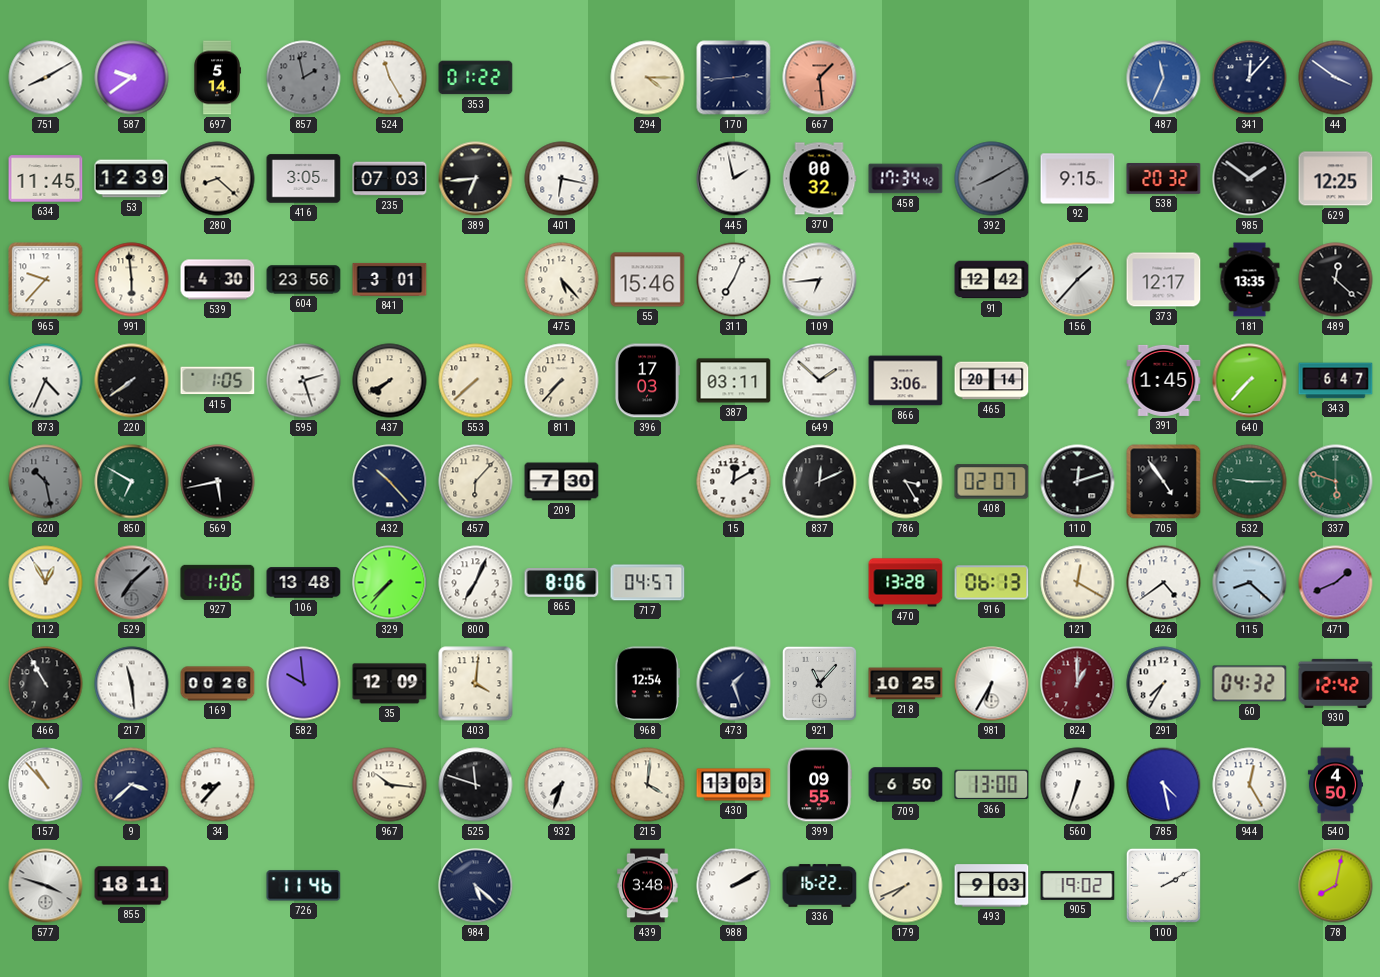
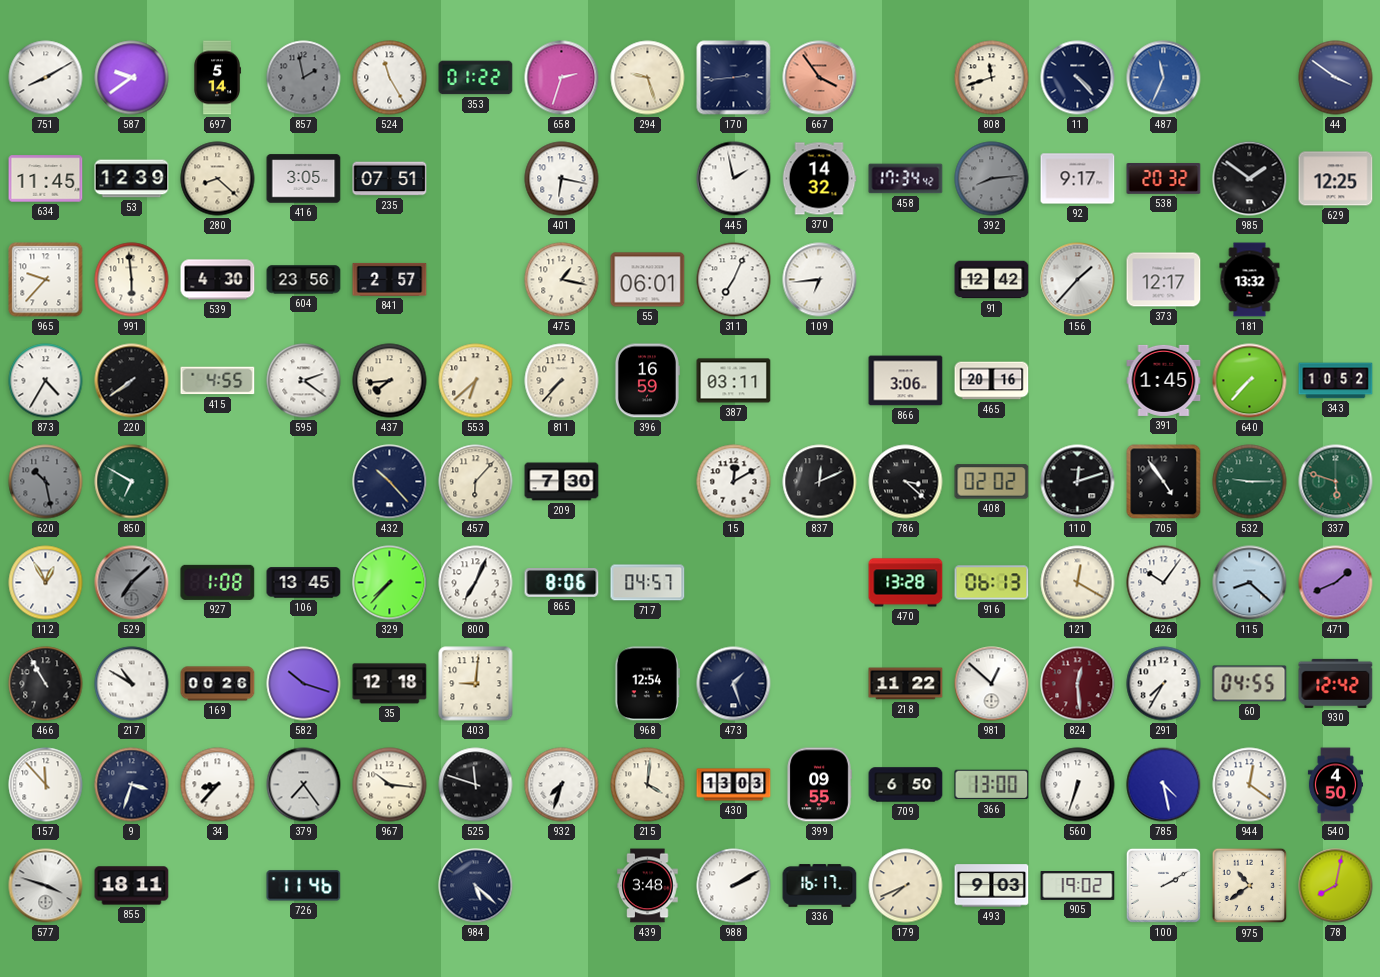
658: none -> 2:33 (562, 78)
294: 4:15 -> 9:27 (648, 78)
667: 1:29 -> 3:54 (820, 78)
808: none -> 11:42 (992, 78)
11: none -> 4:23 (1078, 78)
341: 12:07 -> none (1250, 78)
235: 07:03 -> 07:51 (390, 179)
389: 6:44 -> none (476, 179)
370: 00:32 -> 14:32 (819, 179)
392: 8:10 -> 8:14 (992, 179)
92: 9:15 -> 9:17 (1078, 179)
841: 3:01 -> 2:57 (390, 279)
475: 5:23 -> 1:17 (562, 280)
55: 15:46 -> 06:01 (648, 280)
181: 13:35 -> 13:32 (1250, 280)
489: 12:22 -> none (1336, 280)
873: 4:34 -> 4:35 (46, 381)
415: 1:05 -> 4:55 (218, 381)
595: 2:27 -> 2:21 (304, 381)
437: 7:40 -> 7:44 (390, 381)
553: 7:38 -> 6:38 (476, 381)
396: 17:03 -> 16:59 (647, 381)
649: 1:52 -> none (820, 381)
465: 20:14 -> 20:16 (992, 381)
343: 6:47 -> 10:52 (1336, 381)
569: 5:43 -> none (218, 482)
786: 3:25 -> 3:22 (906, 482)
408: 02:07 -> 02:02 (992, 482)
927: 1:06 -> 1:08 (218, 582)
106: 13:48 -> 13:45 (304, 583)
426: 4:39 -> 10:06 (1164, 583)
217: 11:29 -> 10:50 (132, 684)
582: 9:59 -> 10:18 (304, 684)
35: 12:09 -> 12:18 (390, 684)
403: 4:01 -> 9:01 (476, 684)
921: 11:07 -> none (819, 683)
218: 10:25 -> 11:22 (906, 684)
981: 6:35 -> 12:52 (992, 684)
824: 1:00 -> 12:29 (1078, 684)
60: 04:32 -> 04:55 (1250, 684)
157: 10:53 -> 11:53 (46, 785)
9: 3:38 -> 3:33 (132, 785)
379: none -> 7:24 (304, 785)
944: 12:25 -> 12:21 (1250, 785)
336: 16:22 -> 16:17 (820, 886)
975: none -> 10:39 (1250, 886)
